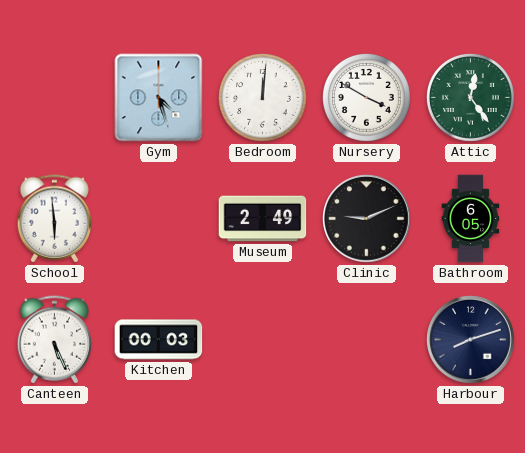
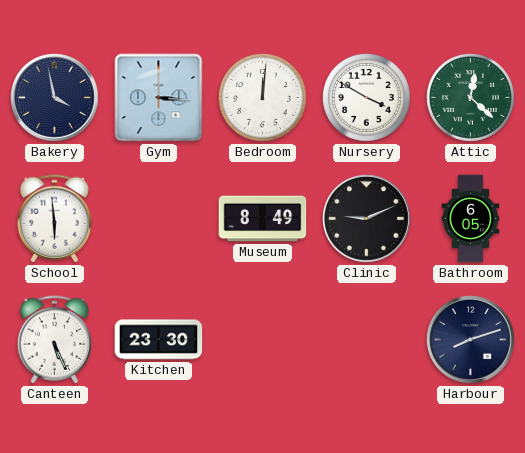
Bakery: none -> 3:58 (55, 98)
Gym: 4:27 -> 3:16 (159, 98)
Attic: 12:24 -> 12:22 (471, 98)
Museum: 2:49 -> 8:49 (263, 219)
Kitchen: 00:03 -> 23:30 (159, 340)
